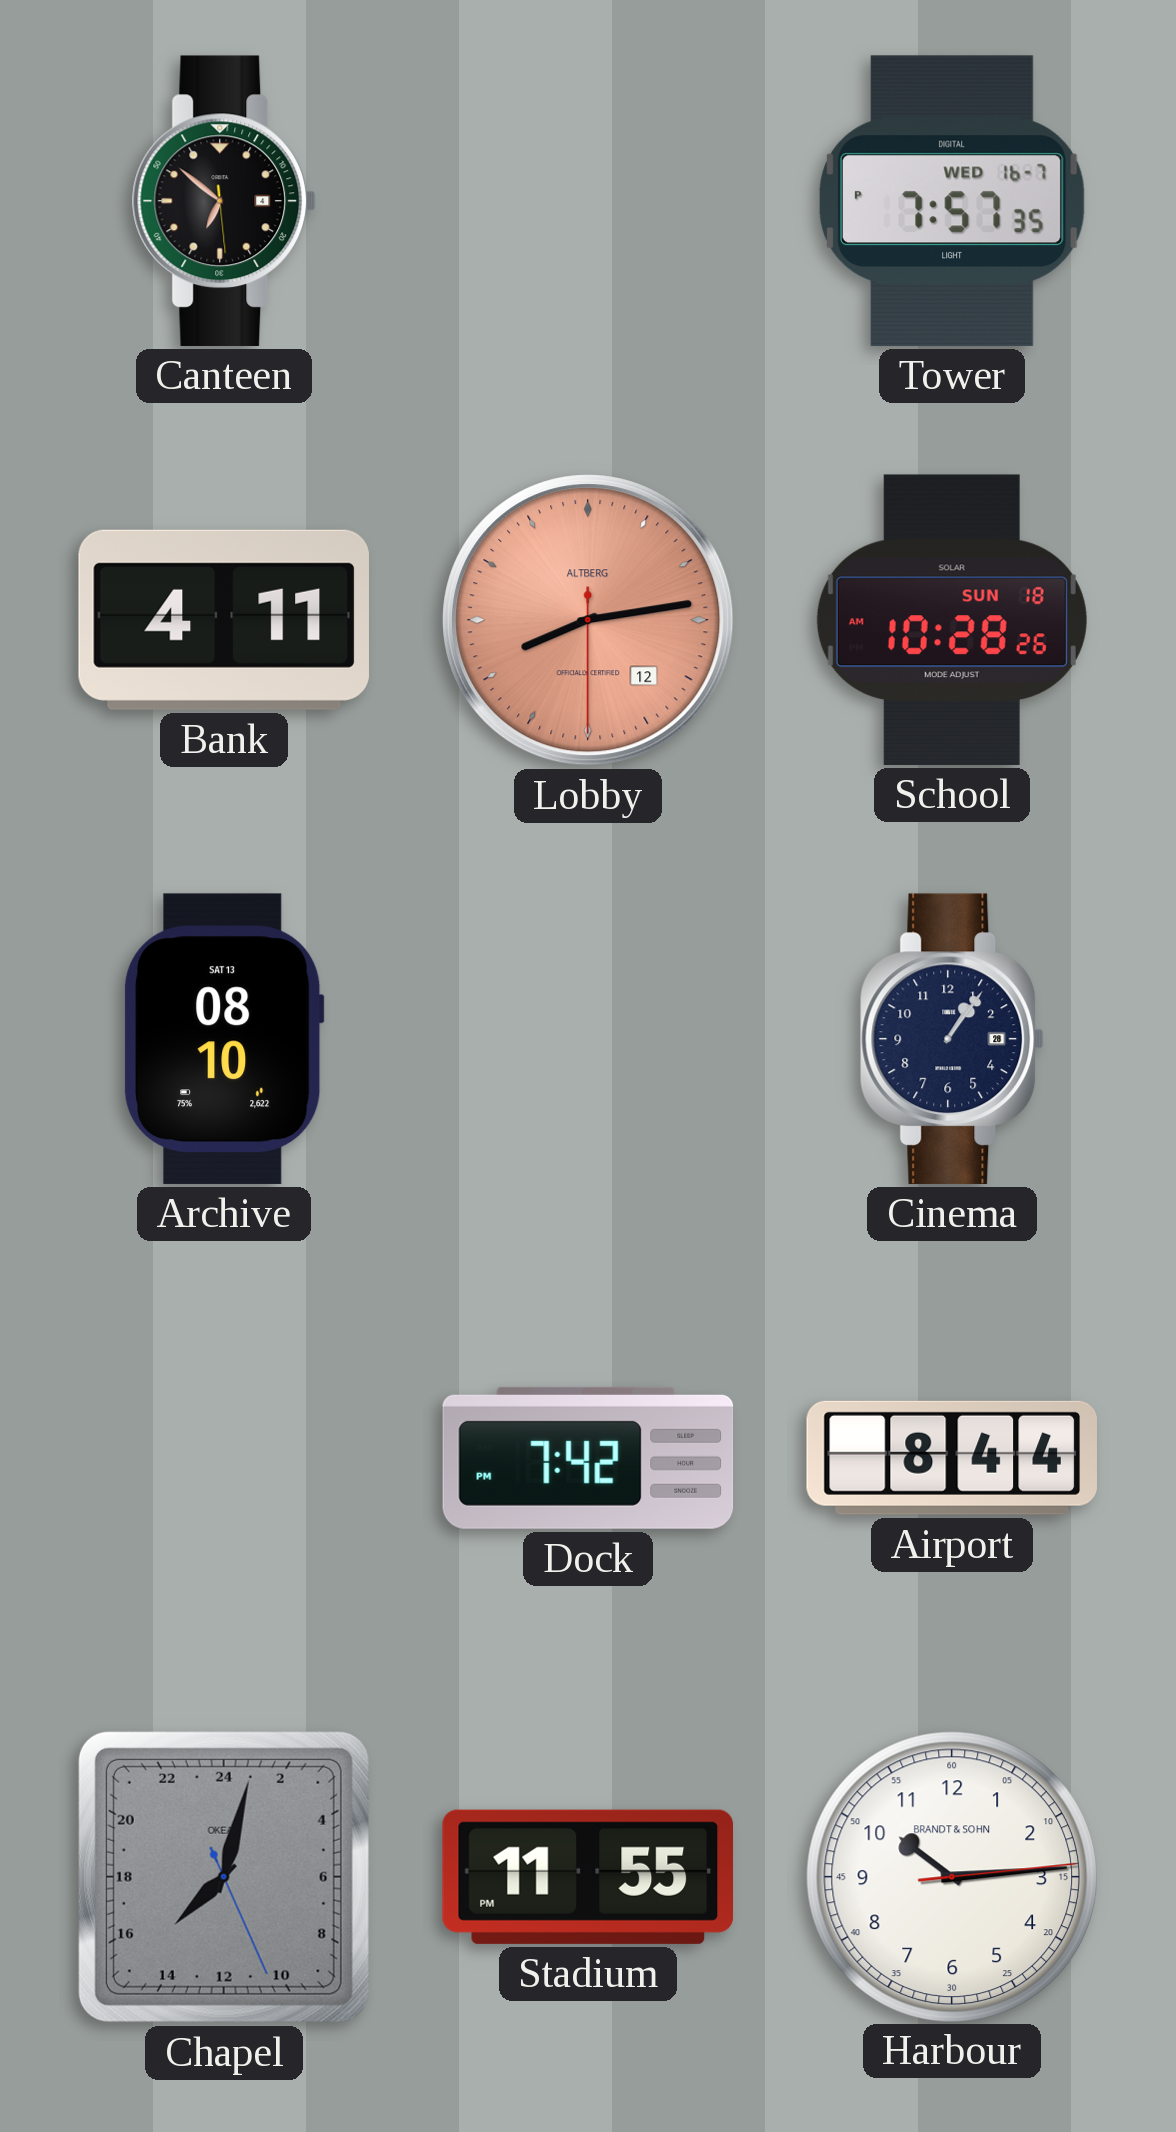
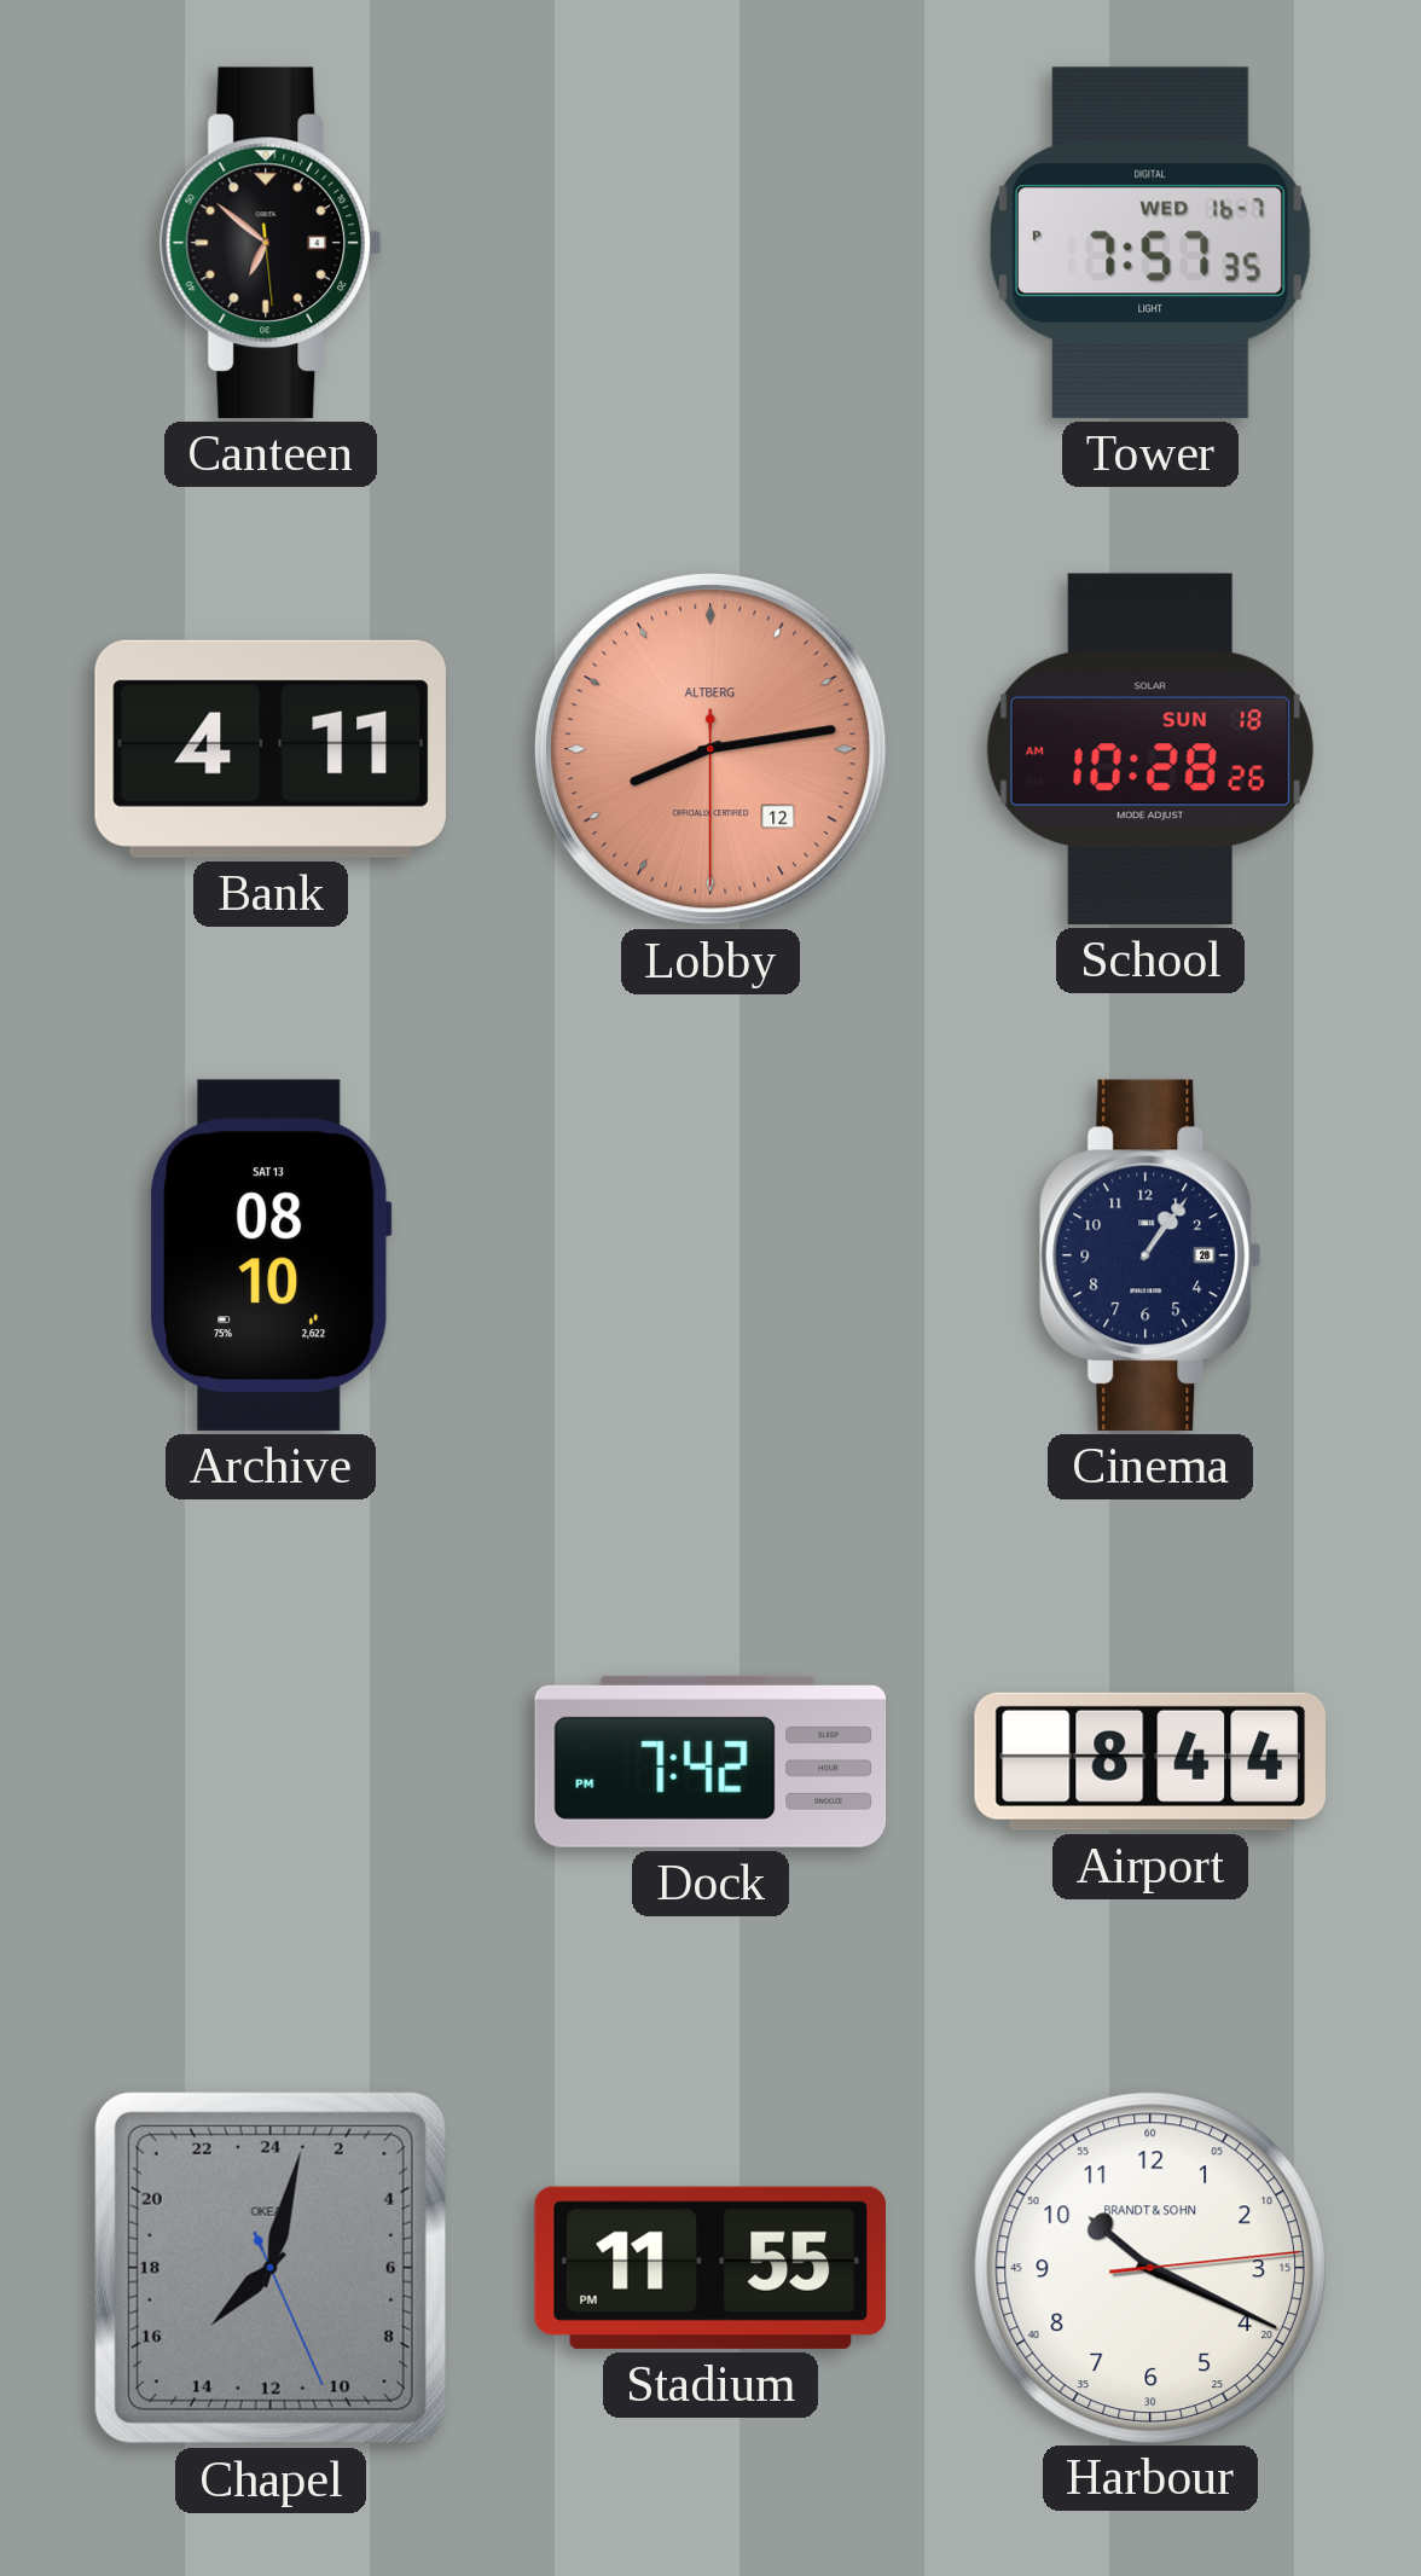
Harbour: 10:14 -> 10:19 (1149, 2267)
